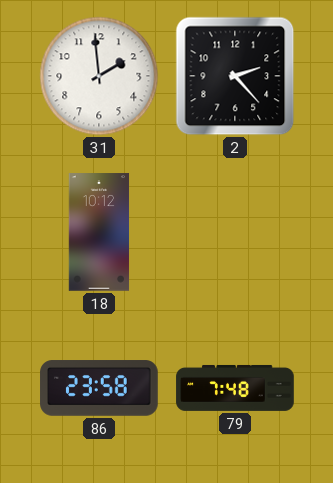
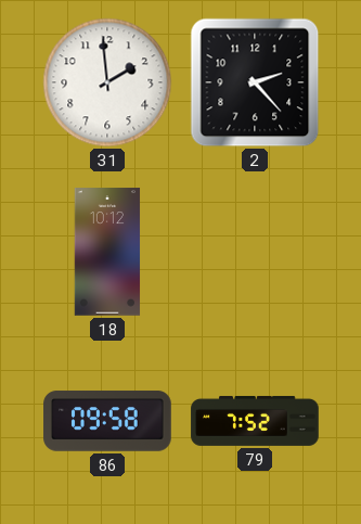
86: 23:58 -> 09:58 (107, 421)
79: 7:48 -> 7:52 (255, 421)
